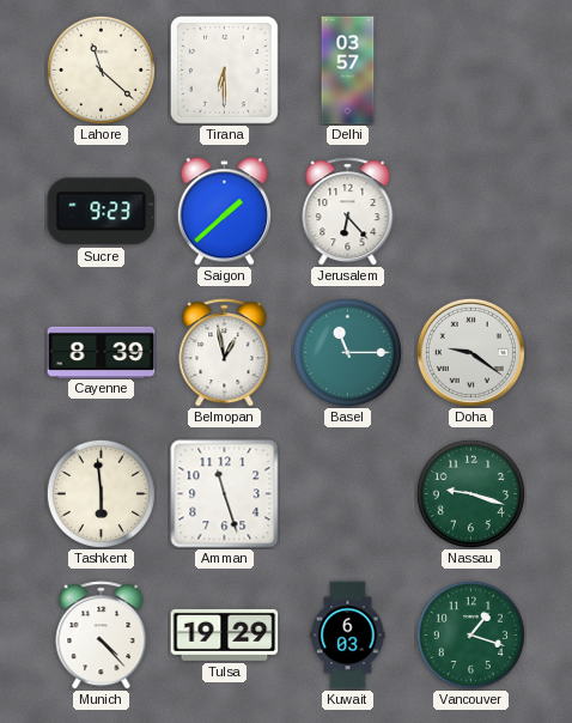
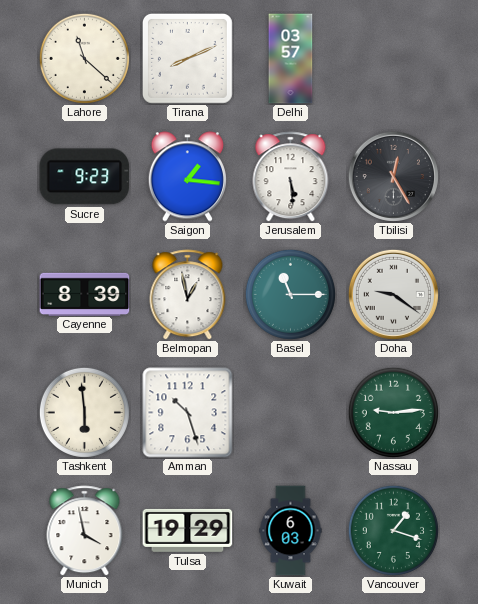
Tirana: 6:30 -> 8:11 (188, 59)
Saigon: 1:38 -> 1:16 (187, 177)
Jerusalem: 6:23 -> 5:29 (291, 177)
Tbilisi: none -> 12:25 (393, 176)
Amman: 11:27 -> 10:27 (188, 413)
Nassau: 9:18 -> 9:14 (393, 412)
Munich: 4:23 -> 3:58 (85, 531)
